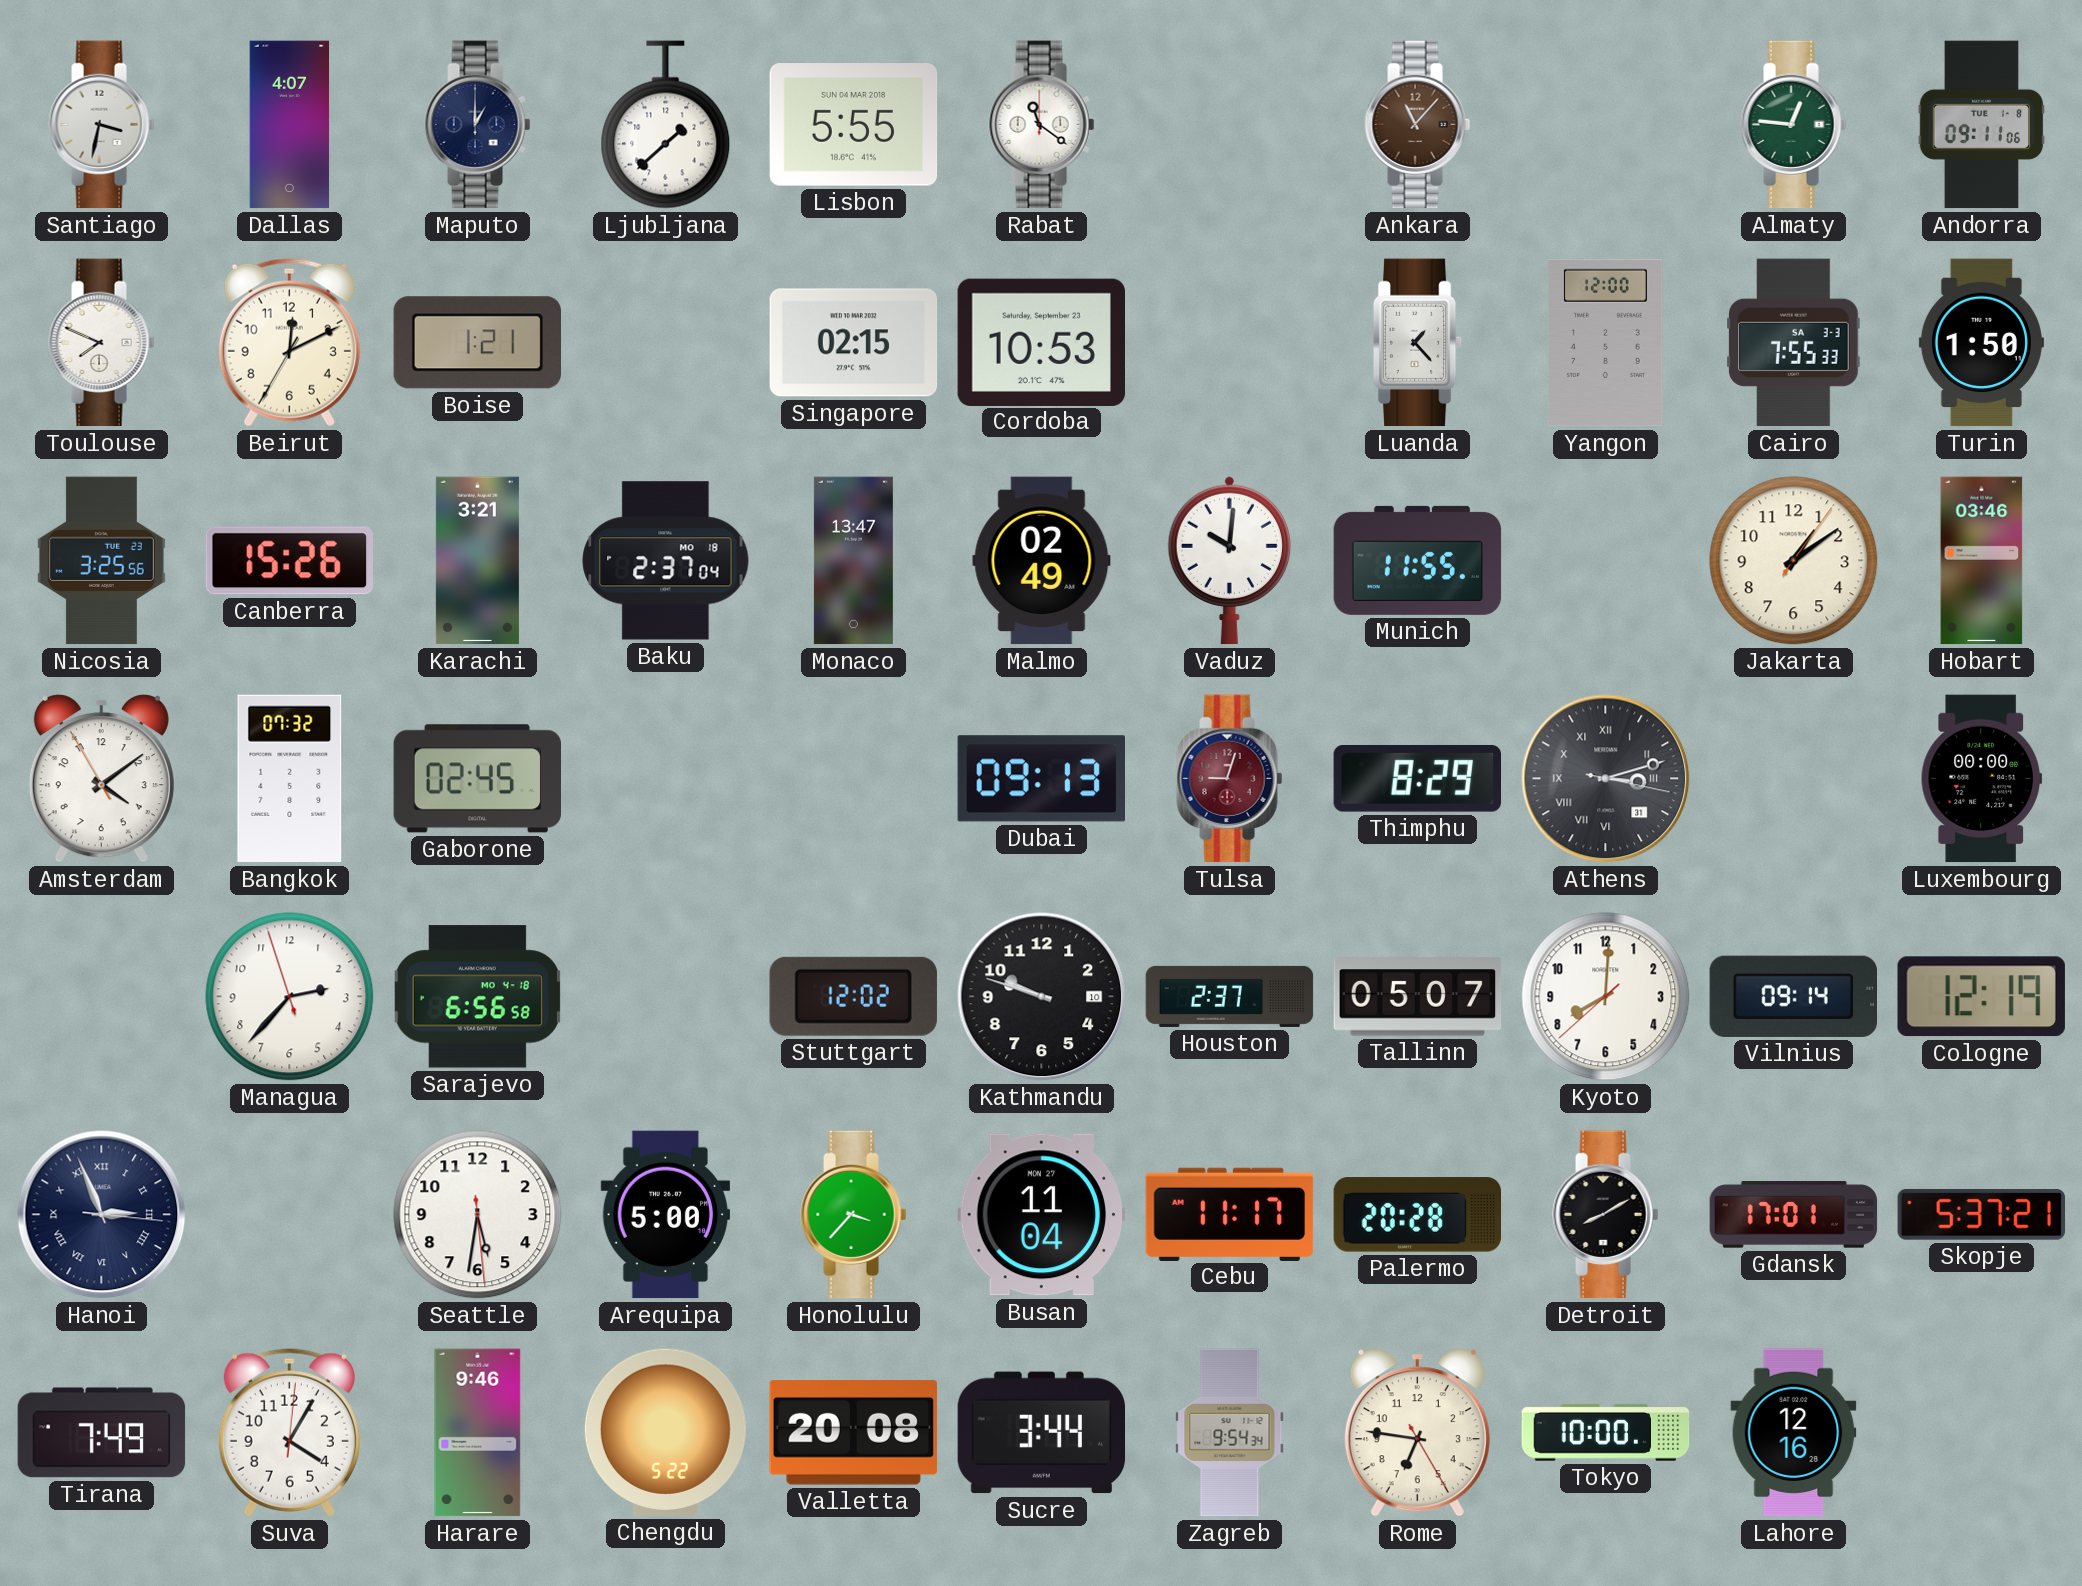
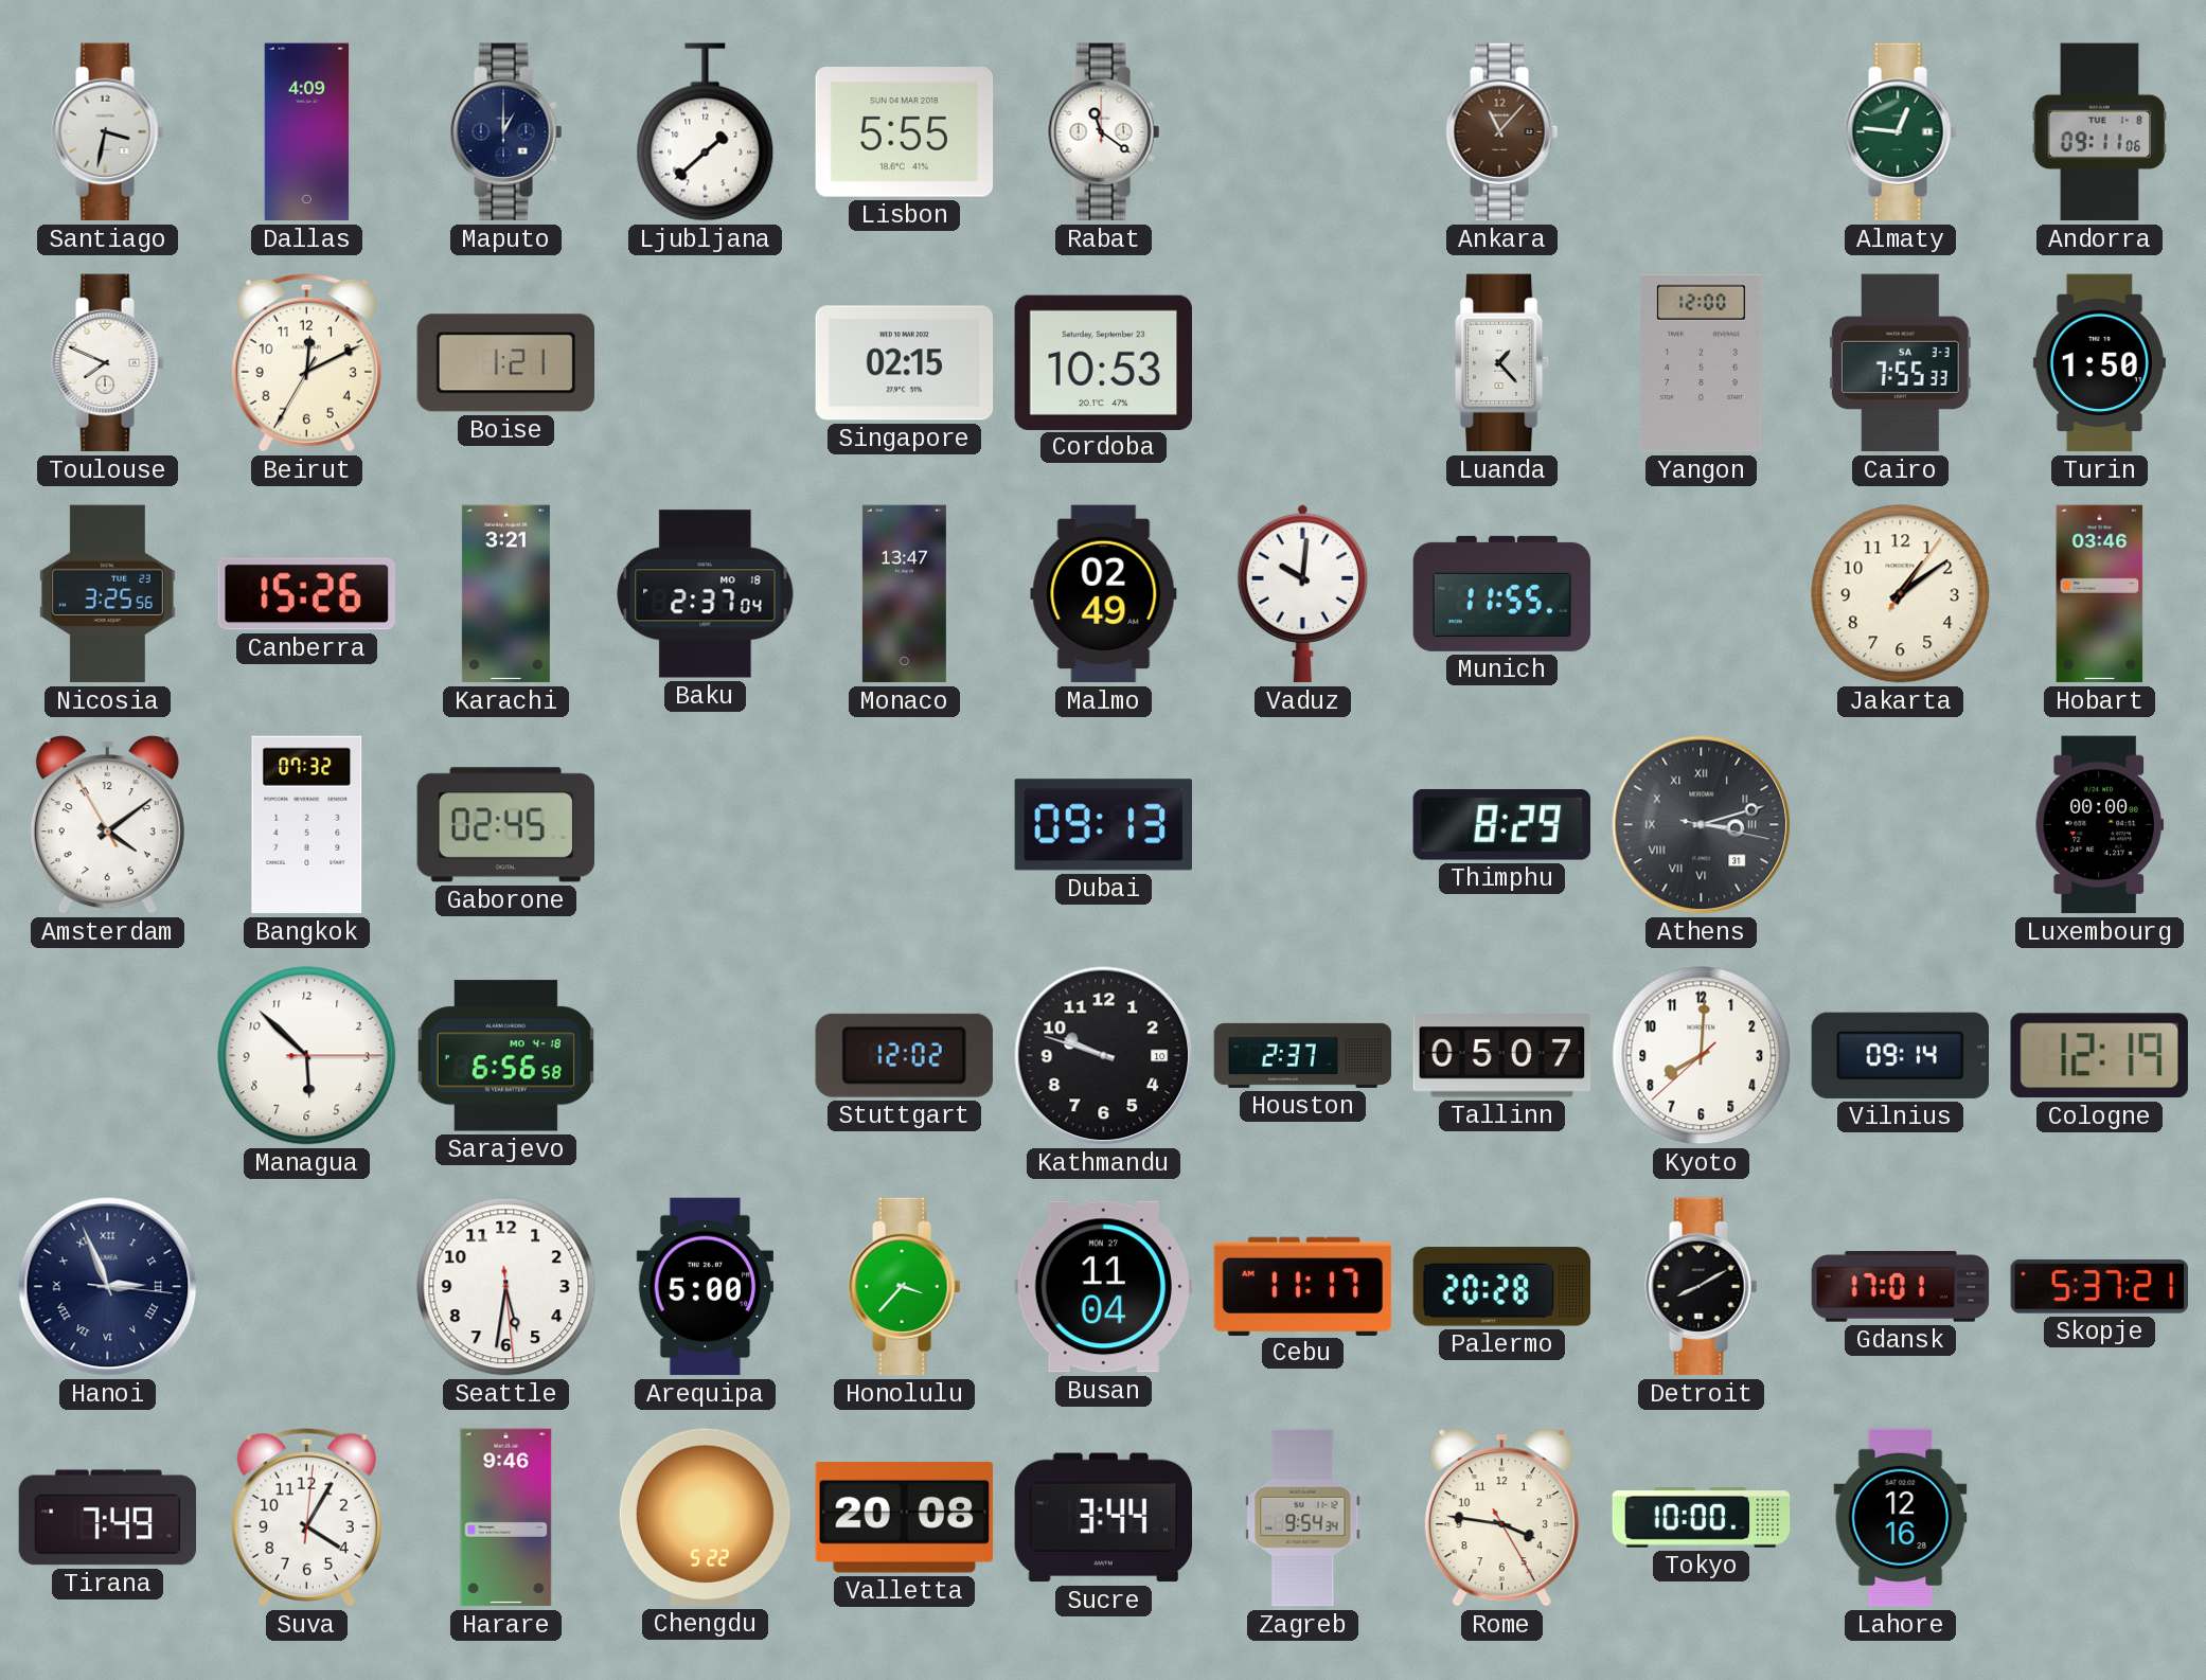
Dallas: 4:07 -> 4:09 (307, 132)
Tulsa: 9:03 -> none (1230, 779)
Managua: 2:36 -> 5:52 (307, 1056)
Rome: 6:46 -> 3:46 (1501, 1518)
